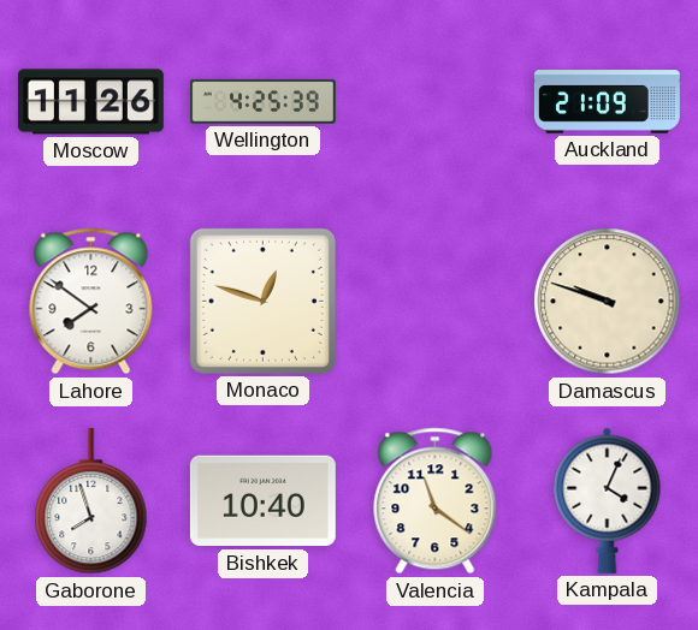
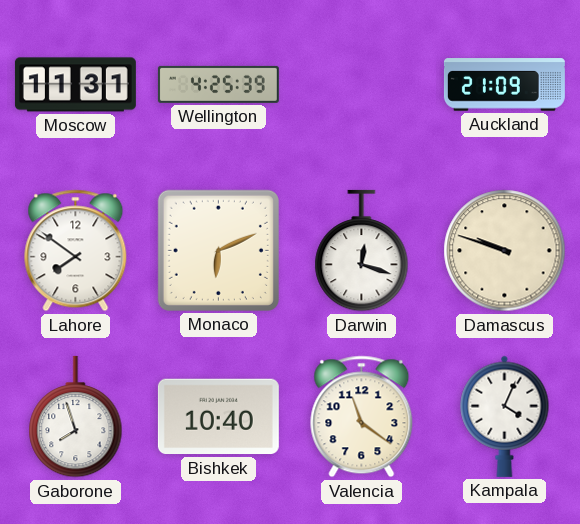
Moscow: 11:26 -> 11:31 (75, 85)
Monaco: 12:48 -> 6:11 (218, 250)
Darwin: none -> 12:18 (362, 251)
